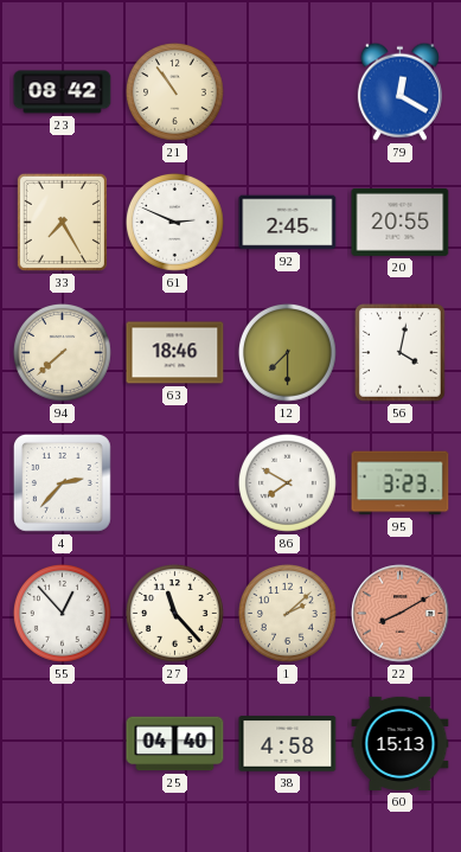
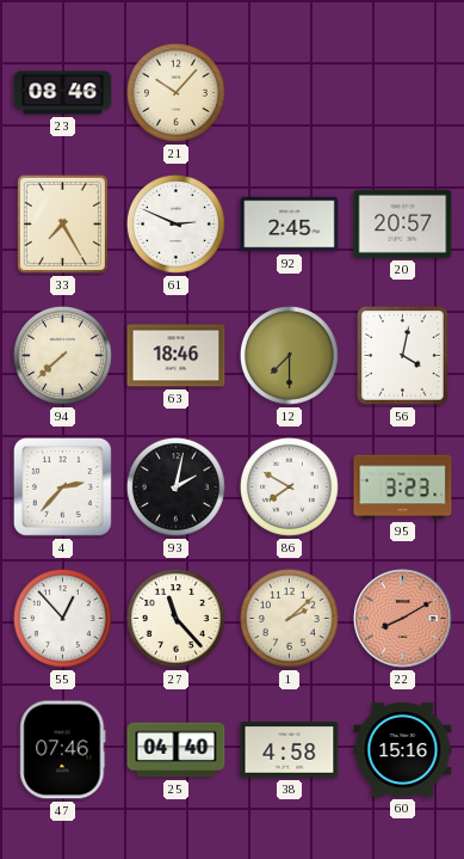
23: 08:42 -> 08:46 (63, 93)
21: 10:54 -> 10:07 (175, 92)
79: 12:20 -> none (399, 91)
20: 20:55 -> 20:57 (403, 223)
93: none -> 2:02 (175, 486)
47: none -> 07:46 (63, 750)
60: 15:13 -> 15:16 (403, 749)
